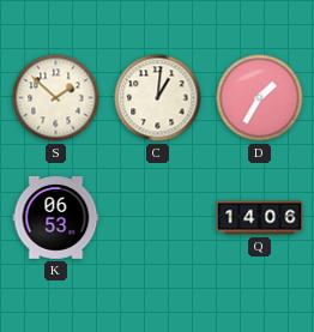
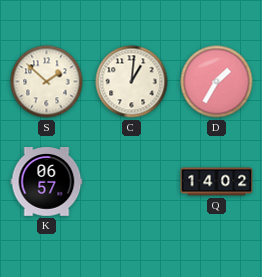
K: 06:53 -> 06:57 (47, 182)
Q: 14:06 -> 14:02 (217, 182)
